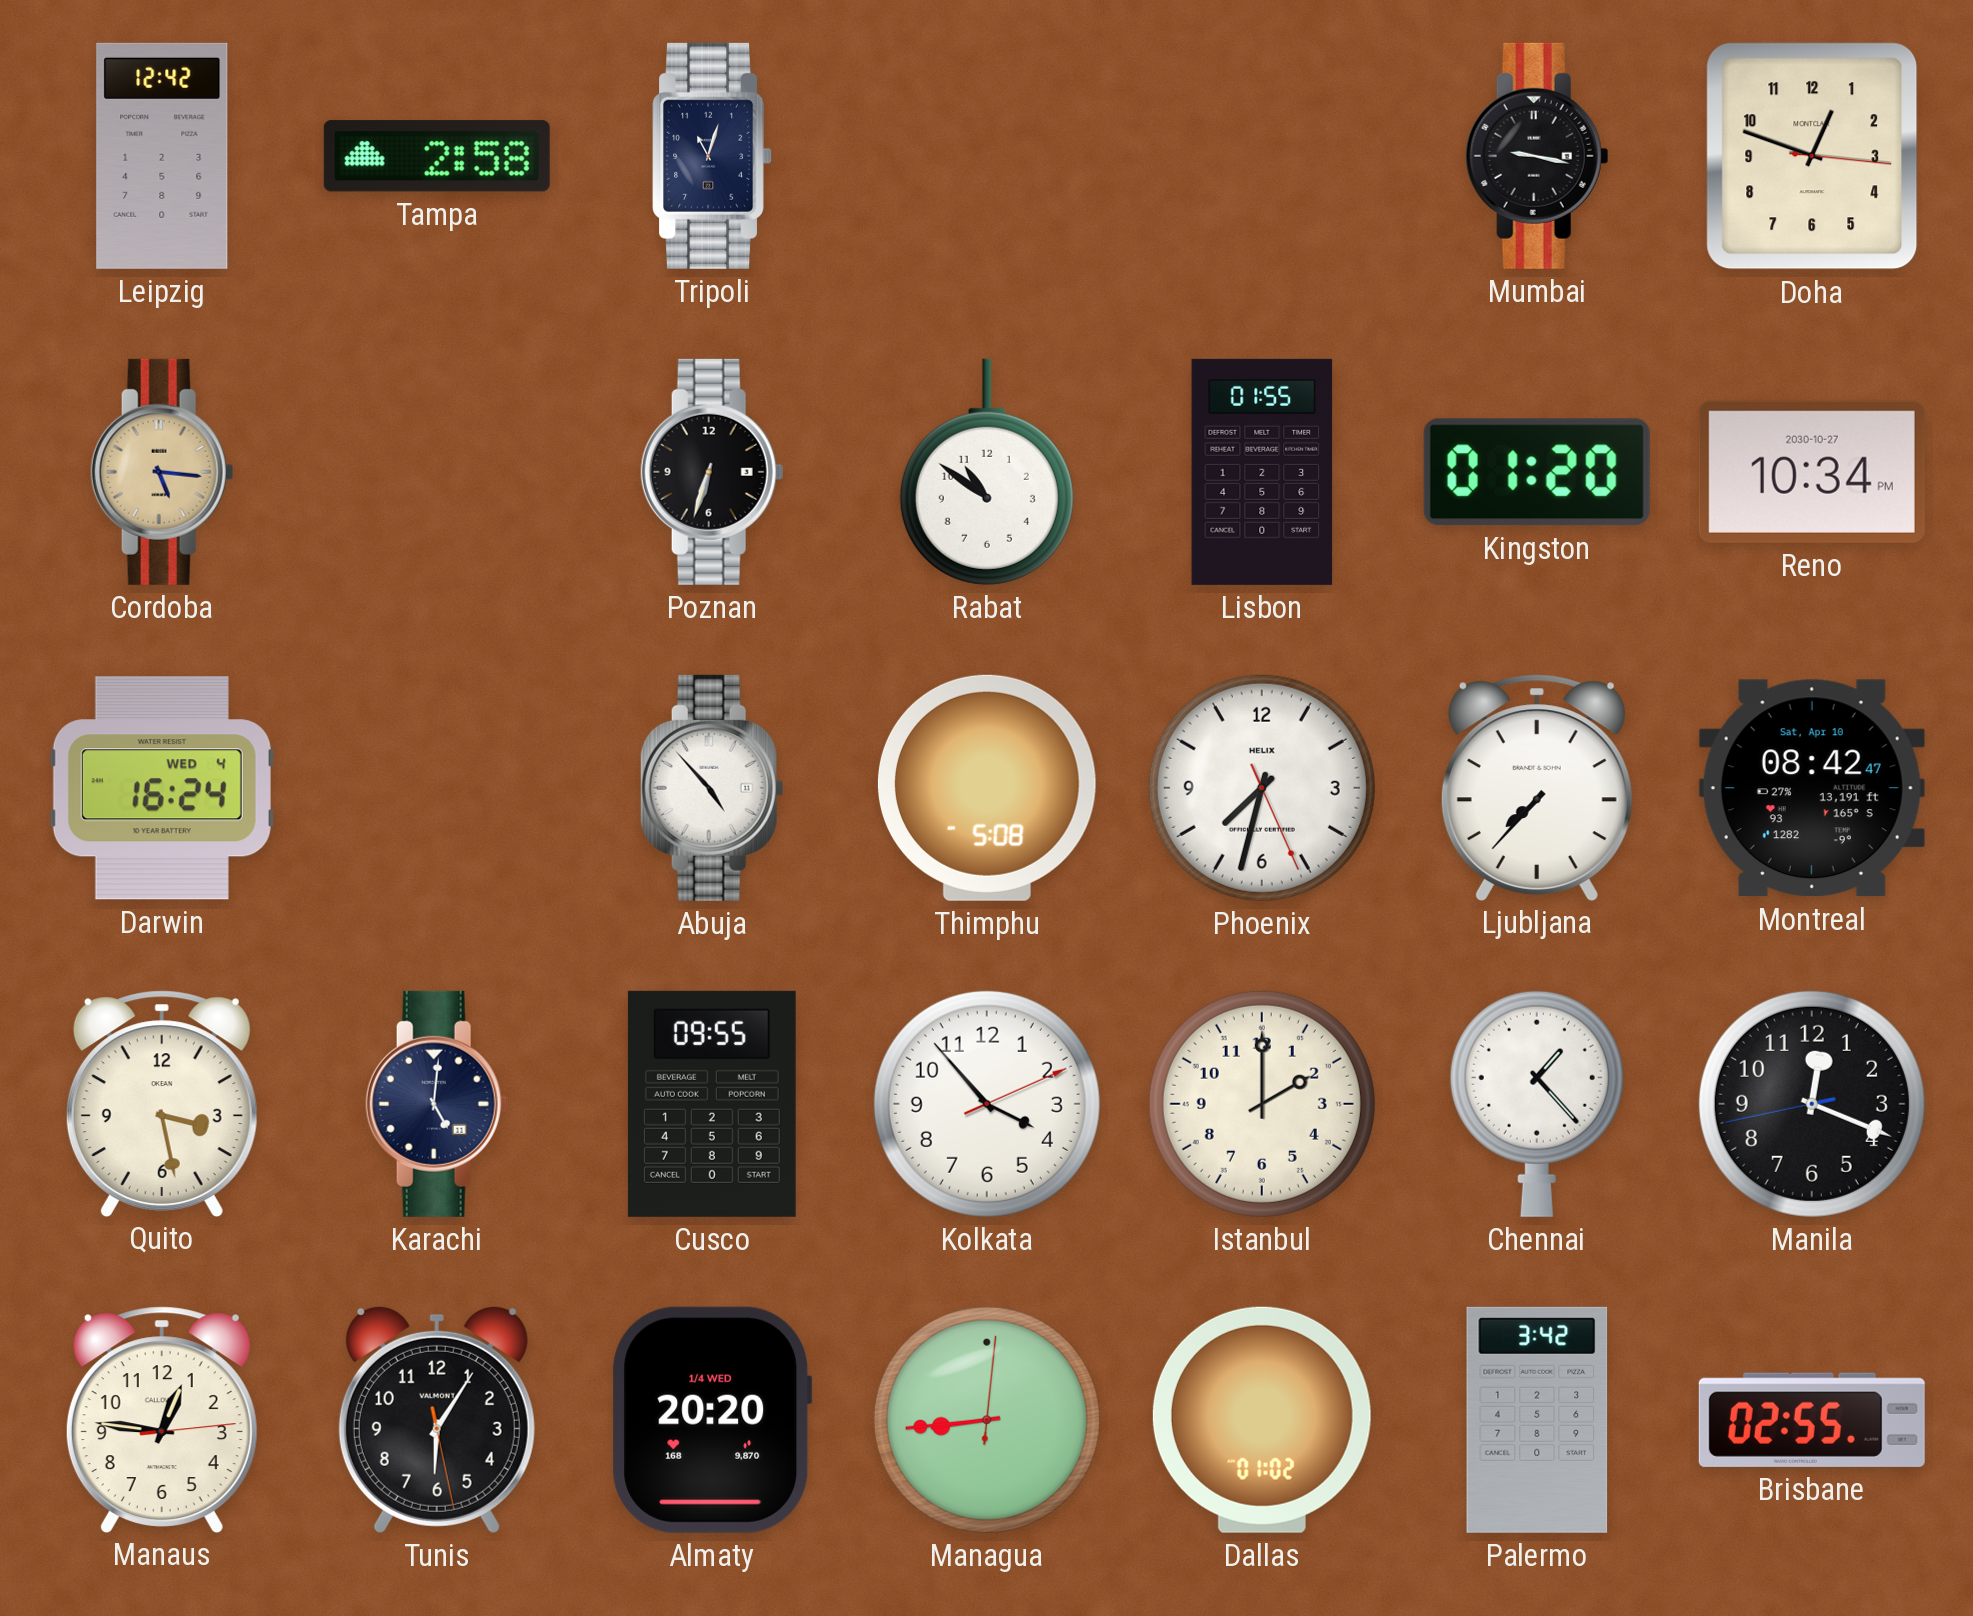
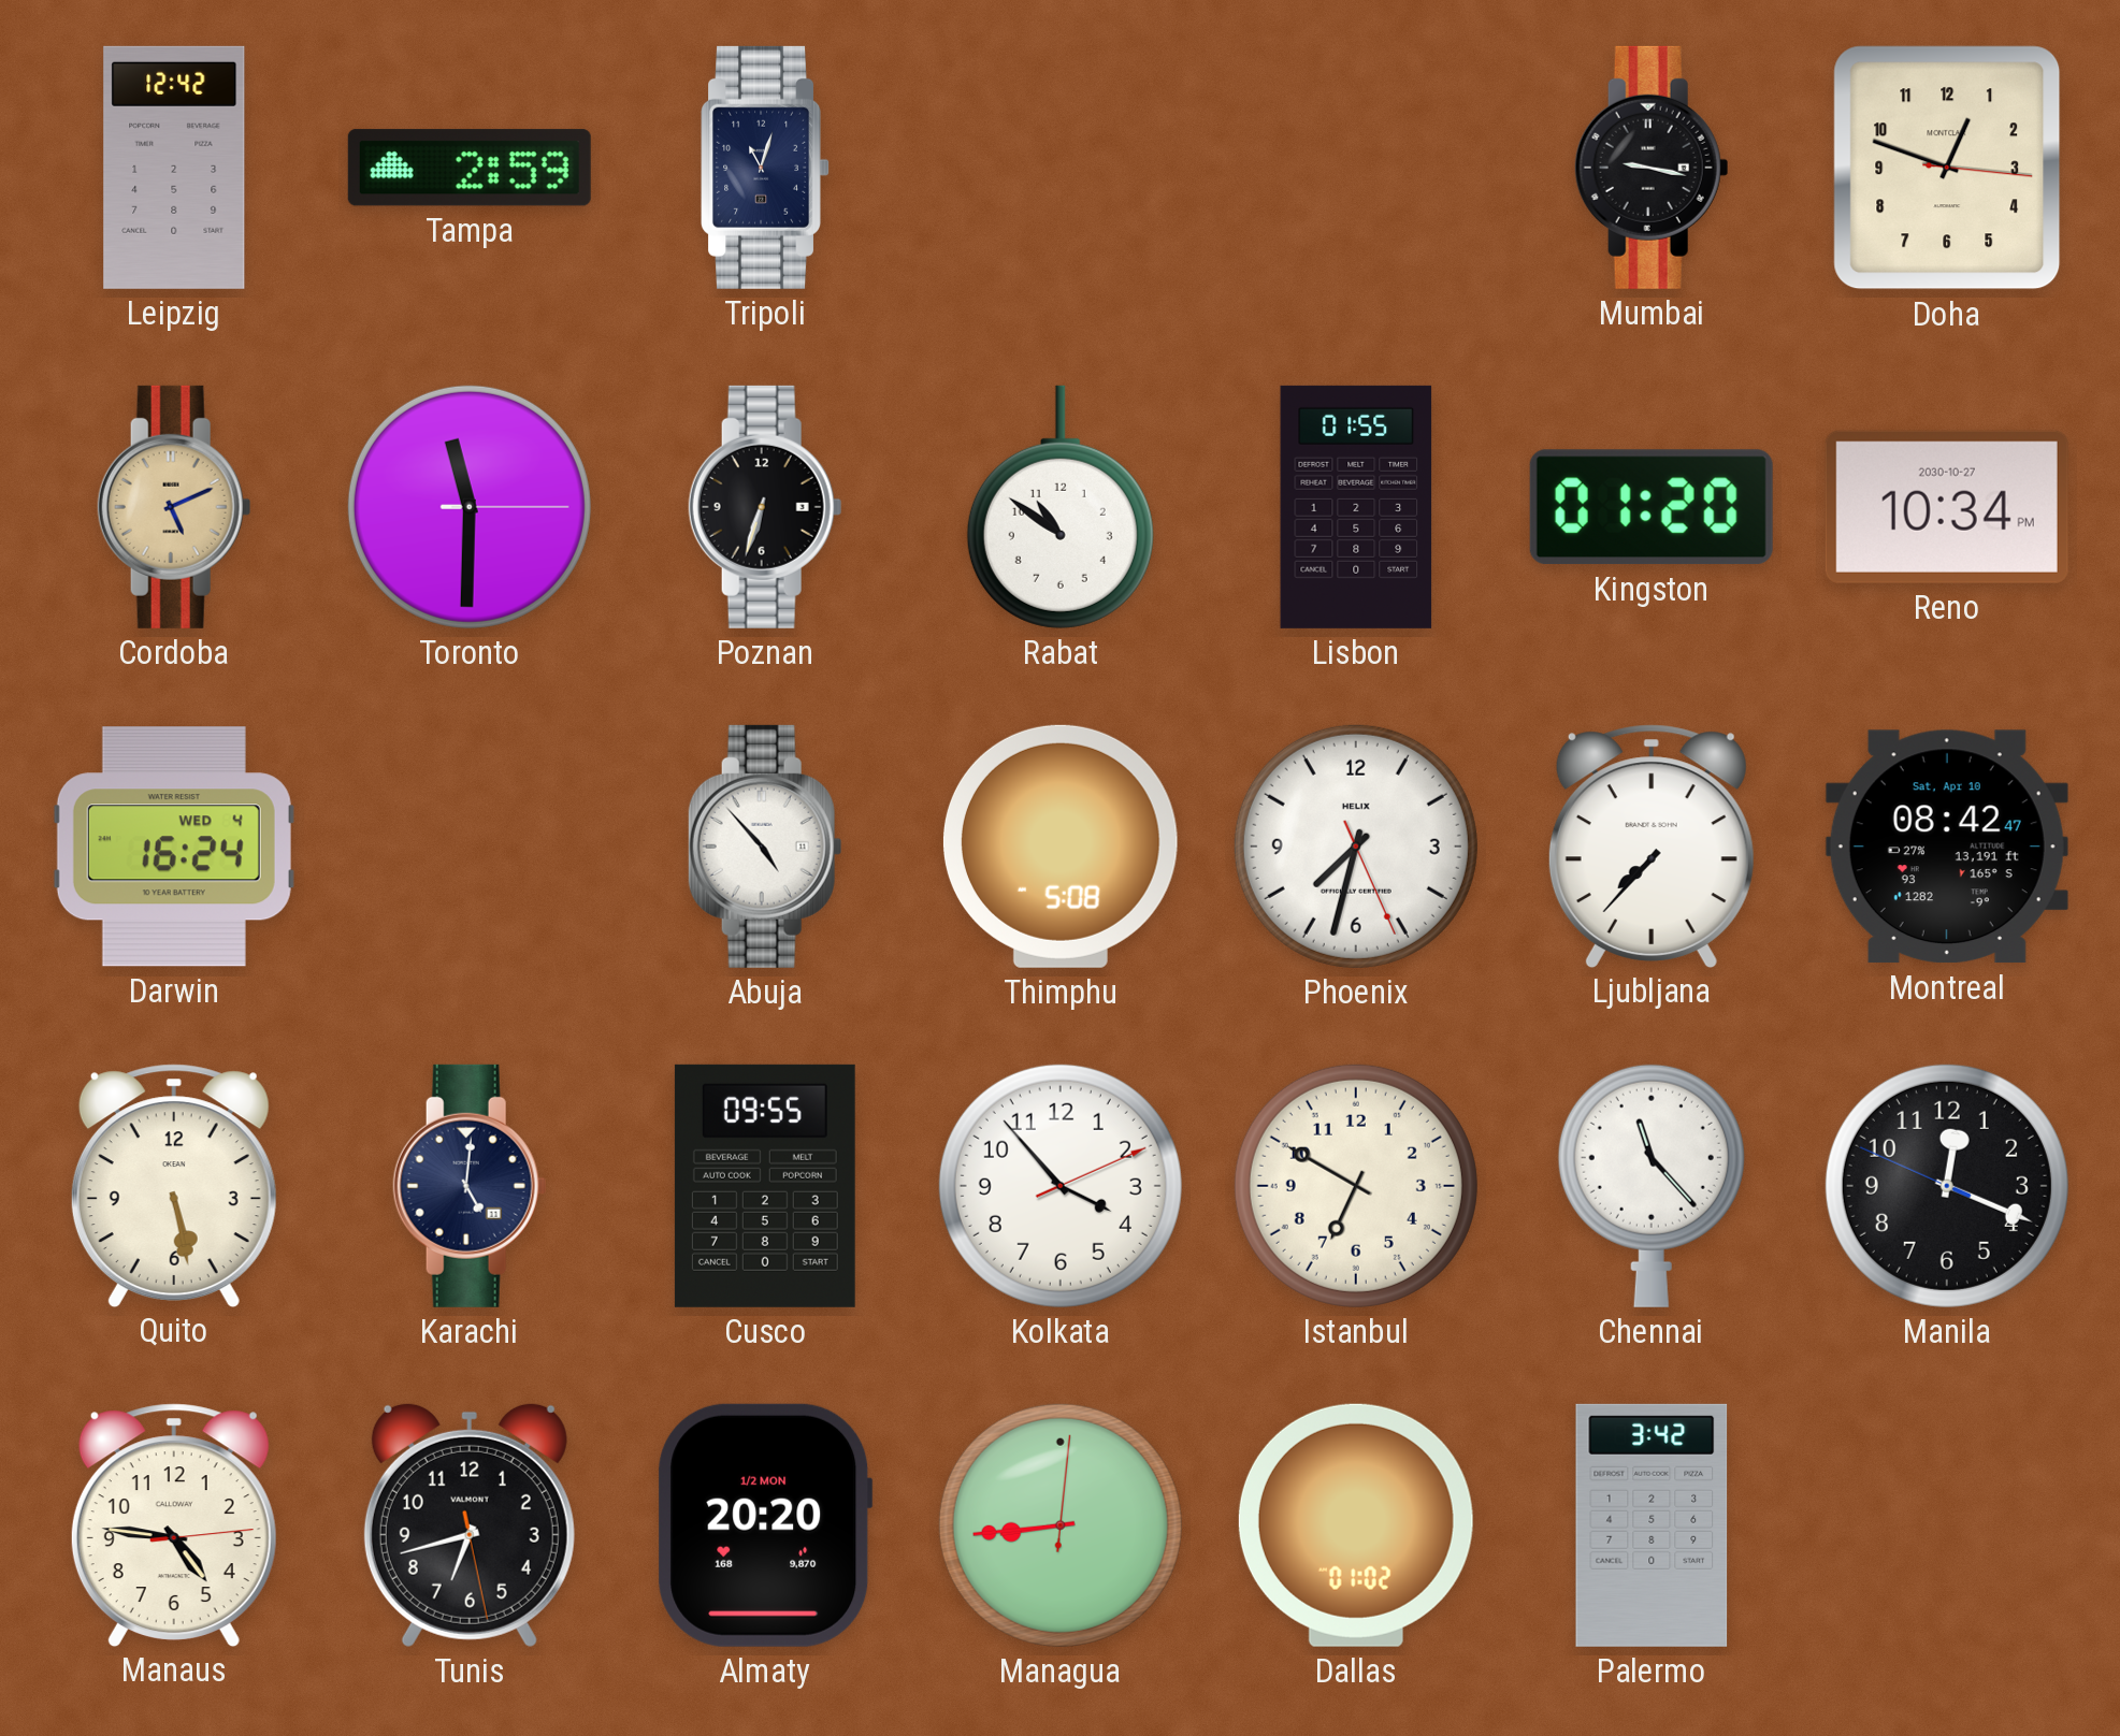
Tampa: 2:58 -> 2:59 (470, 168)
Cordoba: 5:16 -> 5:11 (174, 507)
Toronto: none -> 11:30 (470, 507)
Quito: 3:28 -> 5:28 (174, 1185)
Istanbul: 2:00 -> 6:50 (1356, 1186)
Chennai: 1:23 -> 11:23 (1652, 1186)
Manila: 12:18:43 -> 12:18:49 (1947, 1186)
Manaus: 12:46 -> 4:46 (174, 1524)
Tunis: 6:05 -> 6:42 (470, 1524)
Almaty date: 1/4 WED -> 1/2 MON (765, 1525)
Brisbane: 02:55 -> none (1812, 1420)
